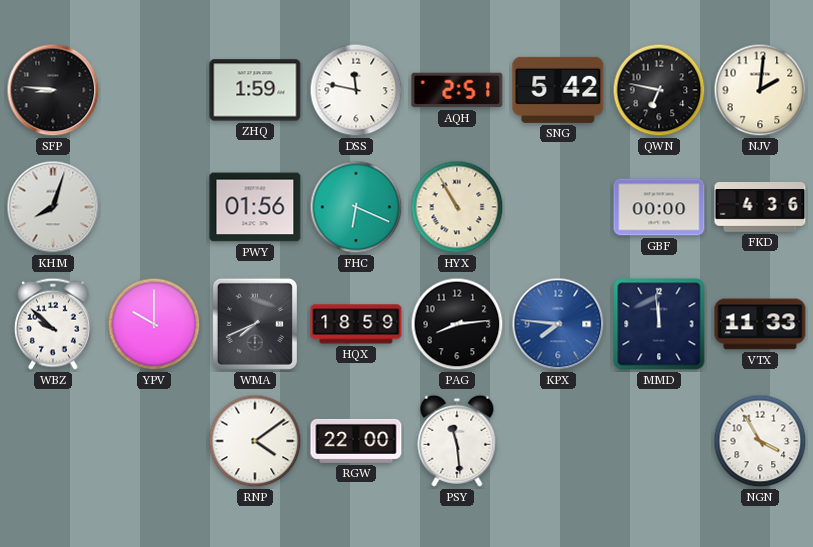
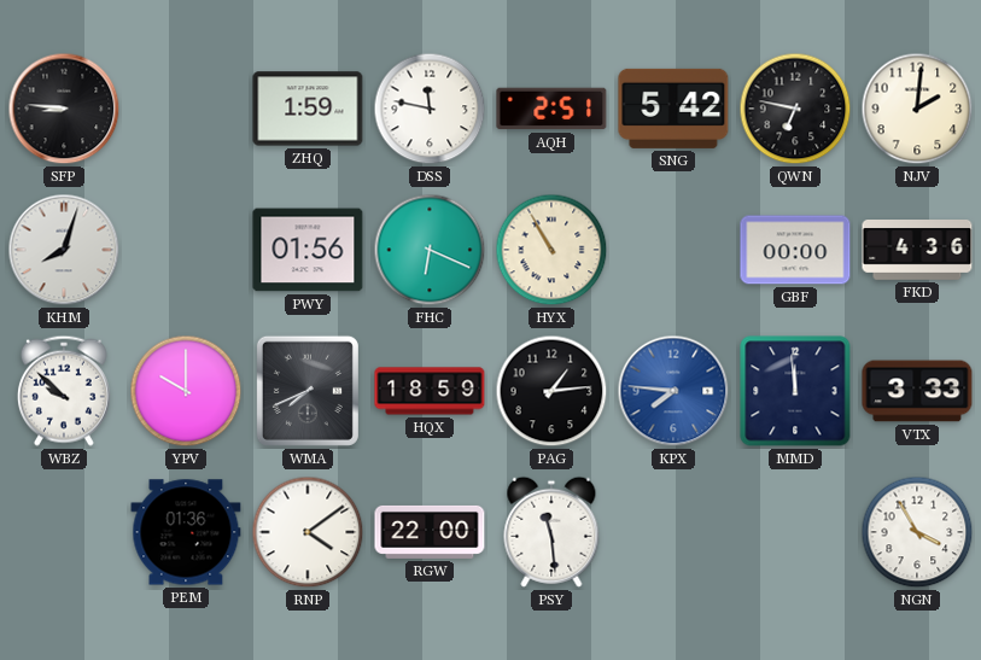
PAG: 8:14 -> 1:14 (551, 391)
VTX: 11:33 -> 3:33 (917, 391)
PEM: none -> 01:36 (186, 532)
